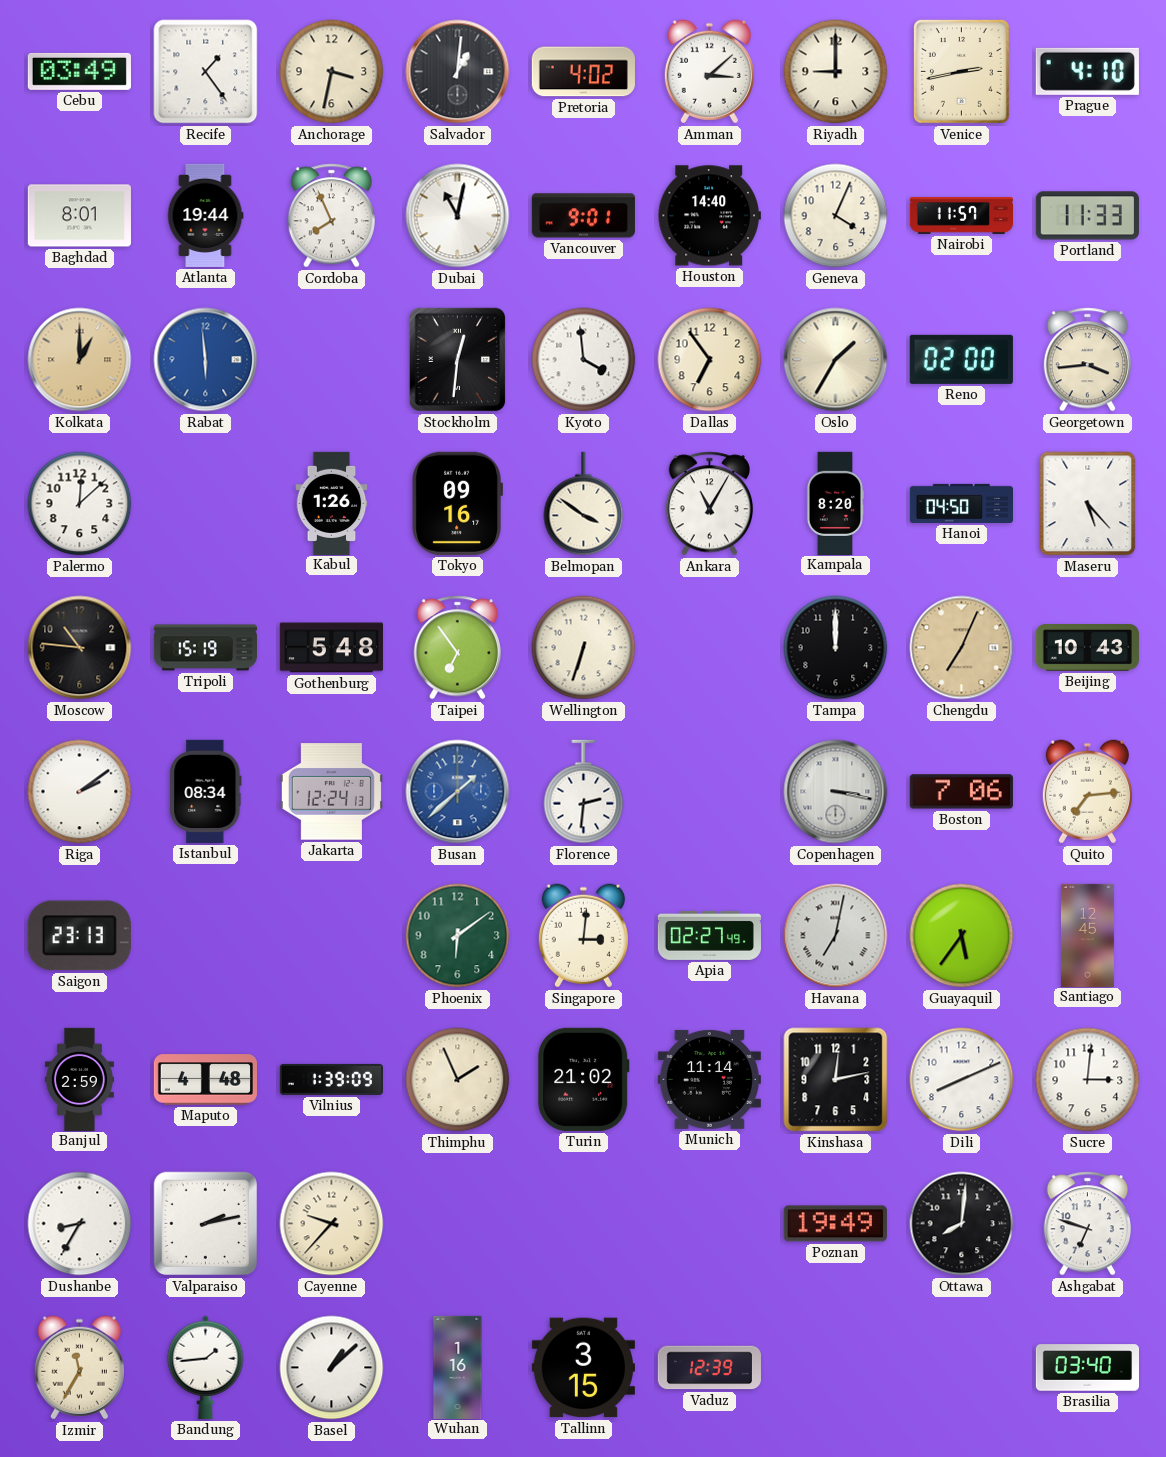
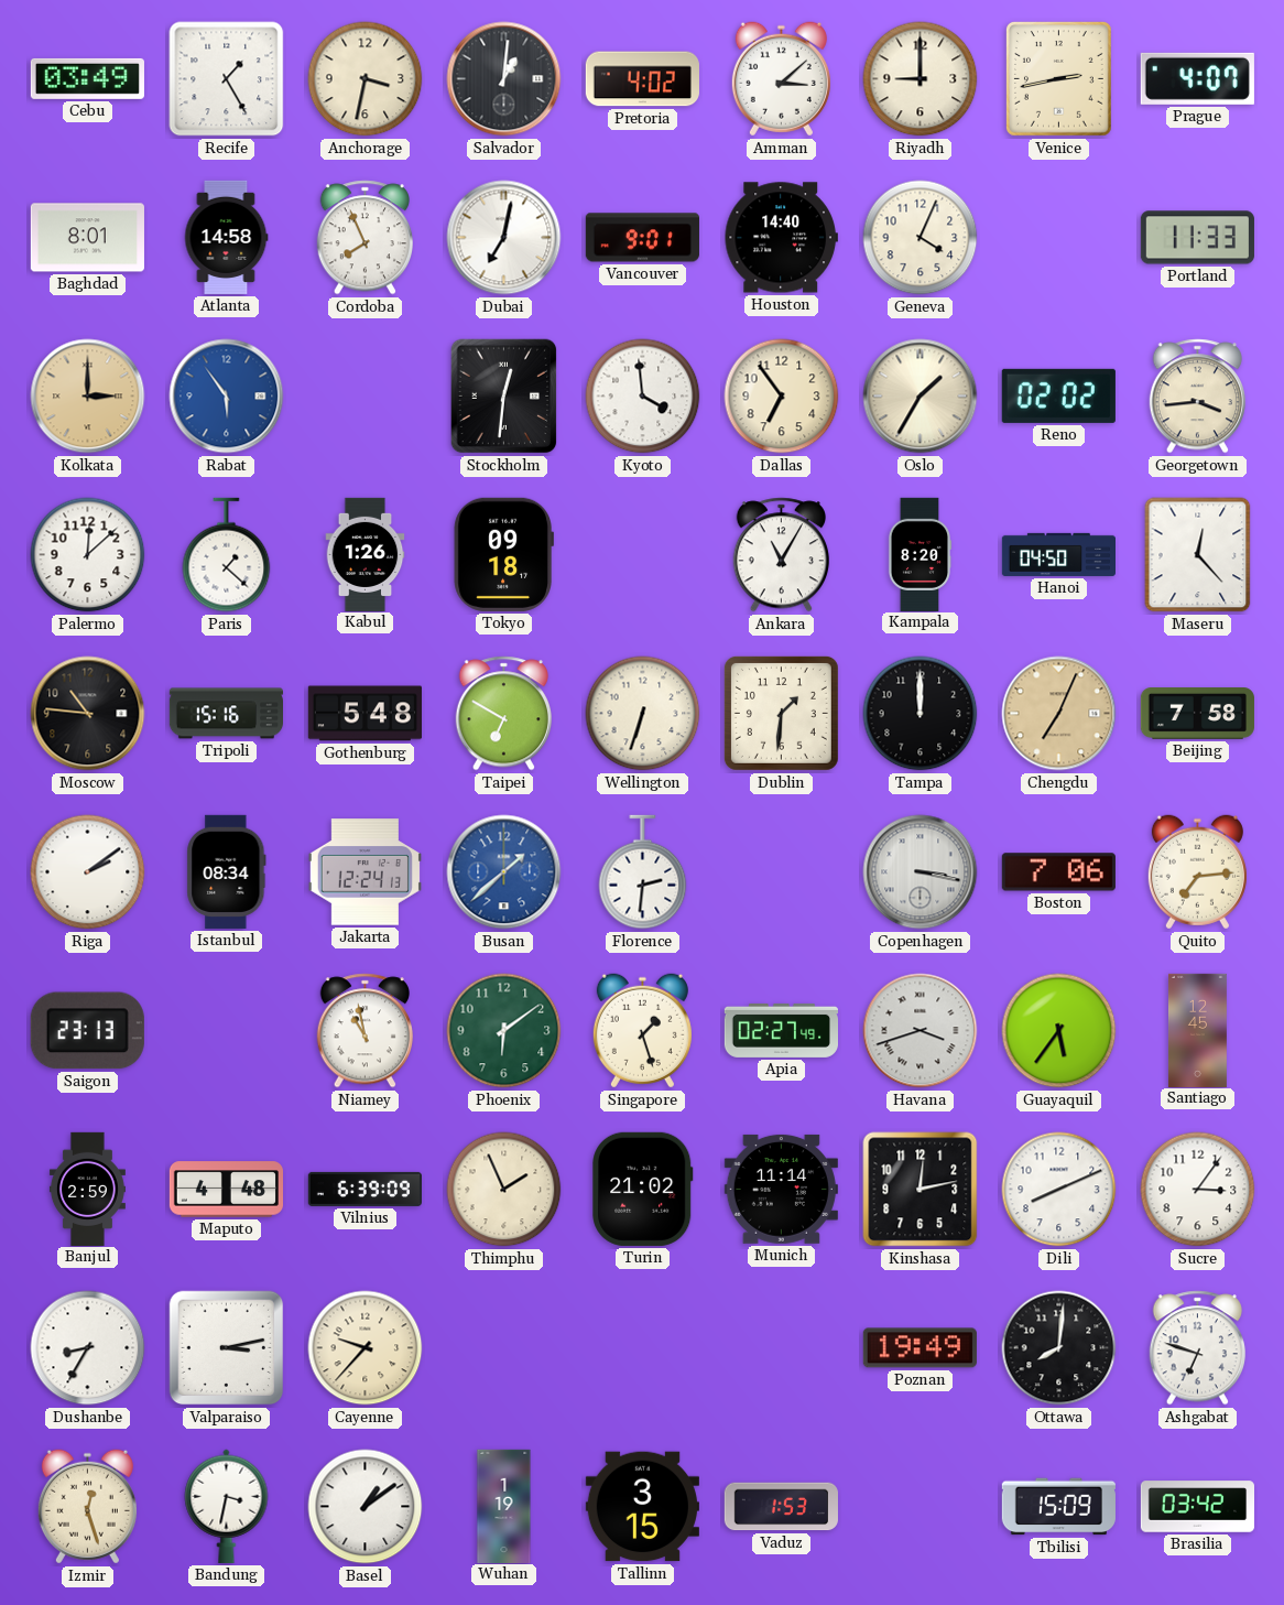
Recife: 1:24 -> 1:25 (227, 79)
Prague: 4:10 -> 4:07 (1197, 78)
Atlanta: 19:44 -> 14:58 (226, 237)
Dubai: 11:02 -> 7:02 (504, 238)
Nairobi: 11:57 -> none (961, 215)
Kolkata: 1:00 -> 3:00 (88, 397)
Rabat: 5:59 -> 5:54 (227, 397)
Reno: 02:00 -> 02:02 (1058, 395)
Paris: none -> 1:22 (227, 555)
Tokyo: 09:16 -> 09:18 (503, 554)
Belmopan: 3:51 -> none (584, 504)
Maseru: 5:23 -> 12:23 (1198, 555)
Tripoli: 15:19 -> 15:16 (226, 714)
Taipei: 6:54 -> 6:50 (503, 714)
Dublin: none -> 1:31 (781, 713)
Beijing: 10:43 -> 7:58 (1197, 714)
Niamey: none -> 10:58 (364, 1031)
Singapore: 3:01 -> 1:27 (642, 1031)
Havana: 7:02 -> 3:42 (921, 1031)
Vilnius: 1:39 -> 6:39 (364, 1189)
Sucre: 3:01 -> 3:06 (1198, 1190)
Valparaiso: 2:13 -> 3:13 (227, 1348)
Izmir: 11:35 -> 12:27 (87, 1507)
Bandung: 1:44 -> 3:32 (227, 1506)
Basel: 1:08 -> 1:09 (366, 1507)
Wuhan: 1:16 -> 1:19 (504, 1506)
Vaduz: 12:39 -> 1:53 (781, 1507)
Tbilisi: none -> 15:09 (1058, 1507)
Brasilia: 03:40 -> 03:42 (1197, 1507)
